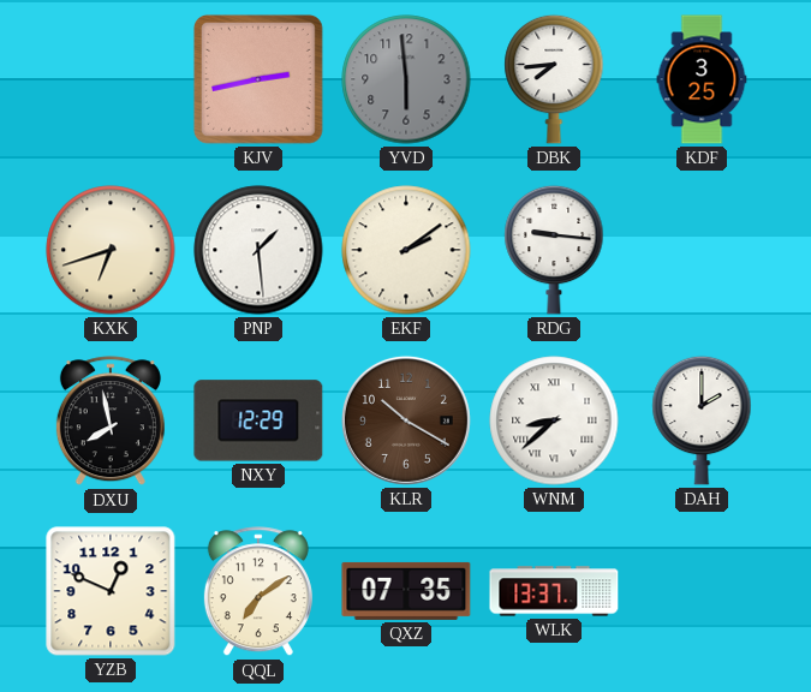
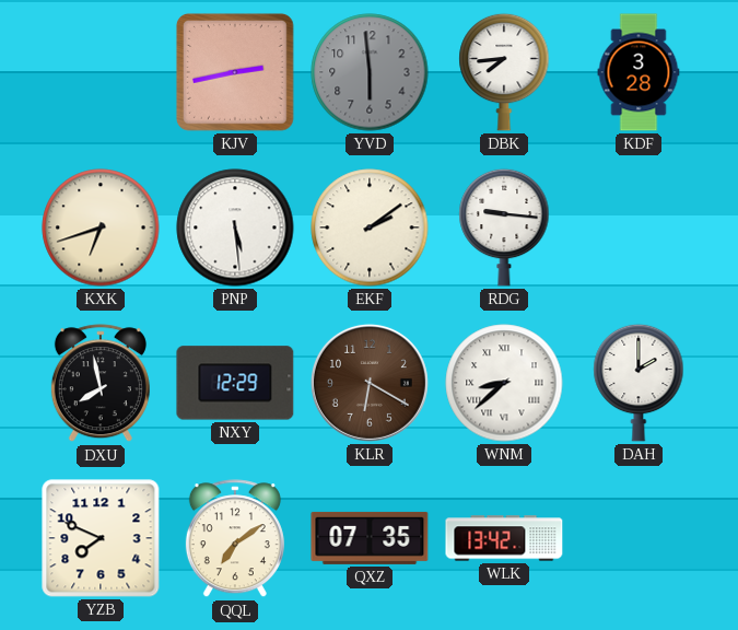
KDF: 3:25 -> 3:28 (639, 72)
PNP: 1:29 -> 5:29 (235, 227)
KLR: 10:20 -> 6:20 (370, 383)
YZB: 12:49 -> 7:49 (101, 538)
WLK: 13:37 -> 13:42 (504, 538)
